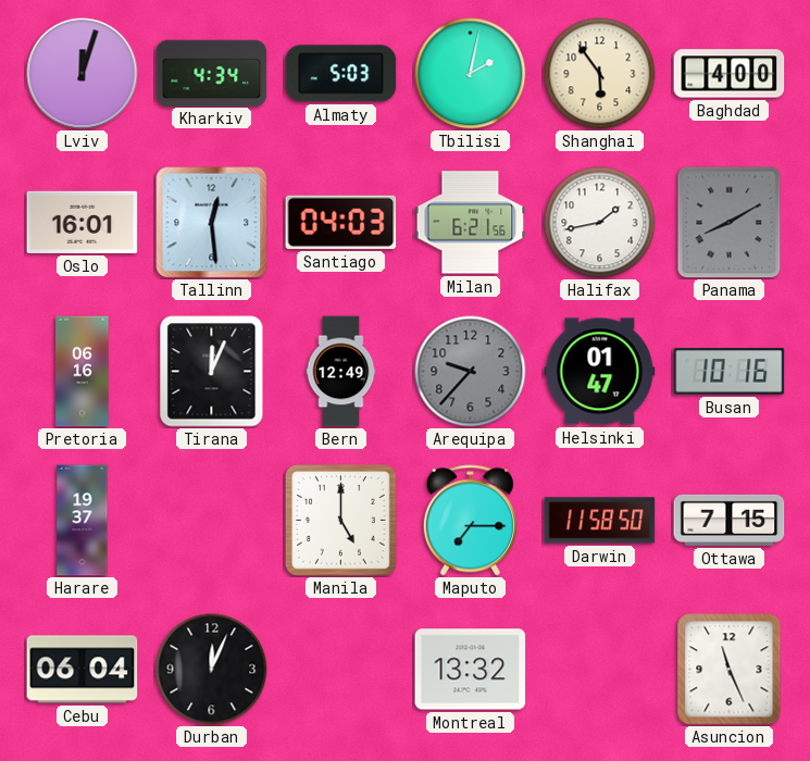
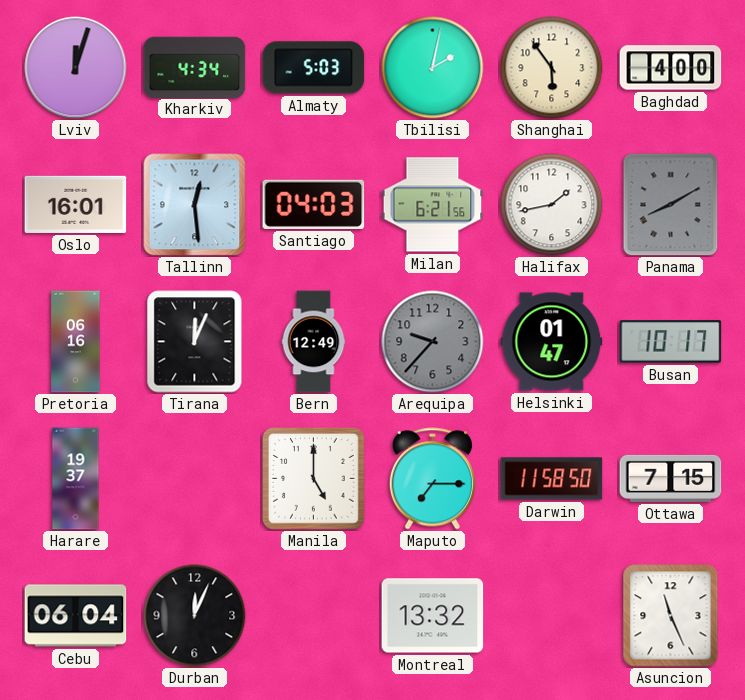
Busan: 10:16 -> 10:17 (671, 342)
